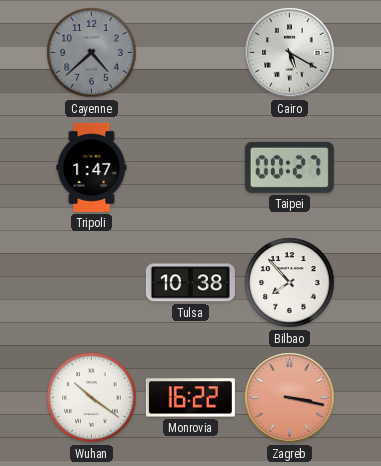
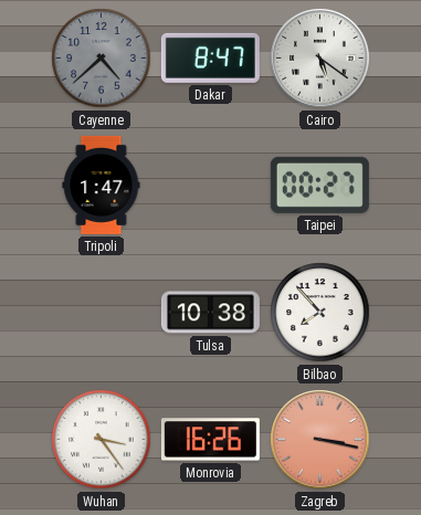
Dakar: none -> 8:47 (210, 57)
Cairo: 5:20 -> 5:21 (320, 59)
Wuhan: 10:21 -> 3:24 (102, 440)
Monrovia: 16:22 -> 16:26 (210, 440)
